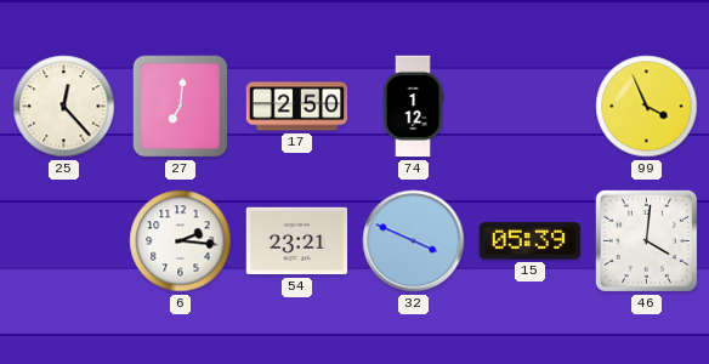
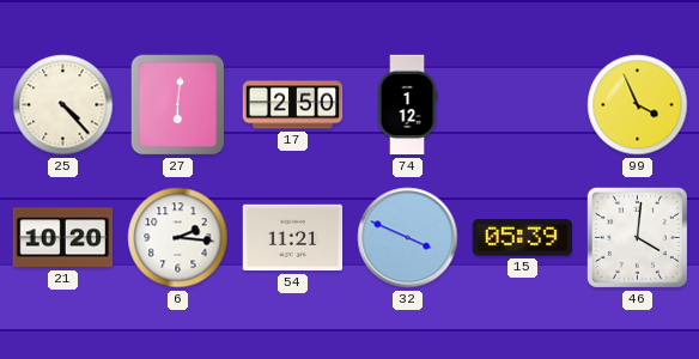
25: 12:23 -> 4:23 (63, 105)
27: 7:01 -> 6:01 (178, 105)
21: none -> 10:20 (63, 238)
54: 23:21 -> 11:21 (293, 238)
